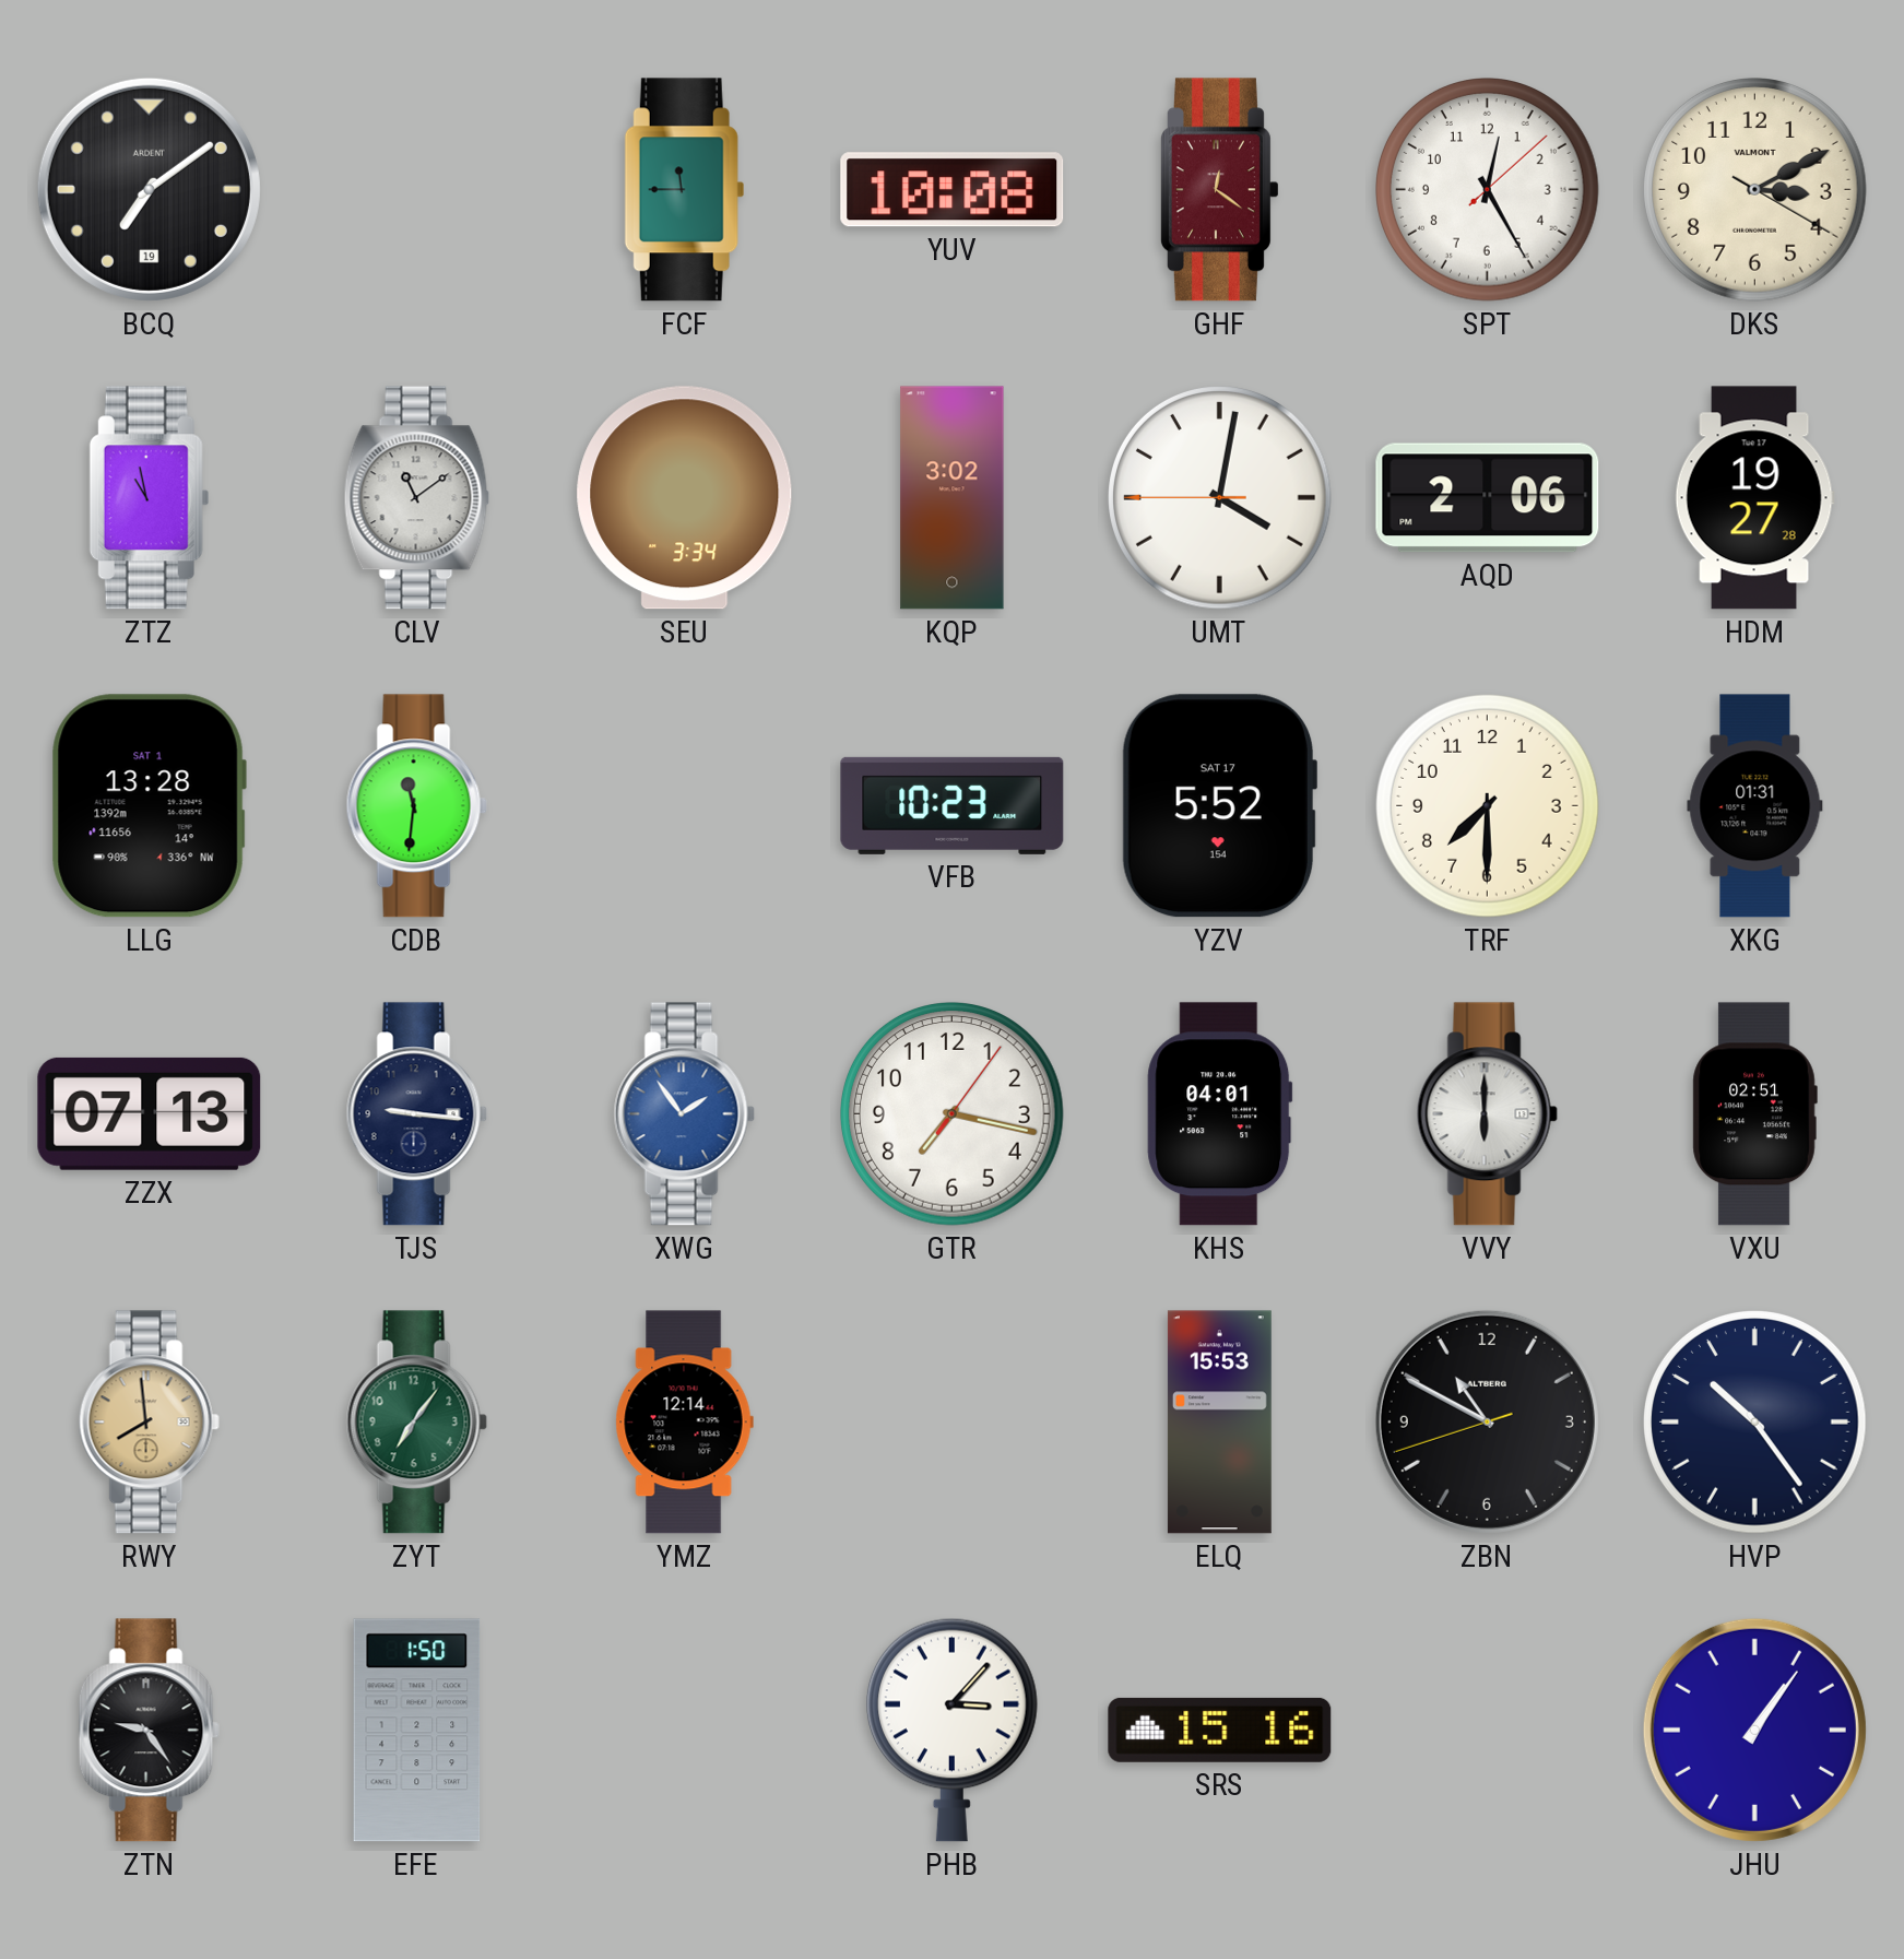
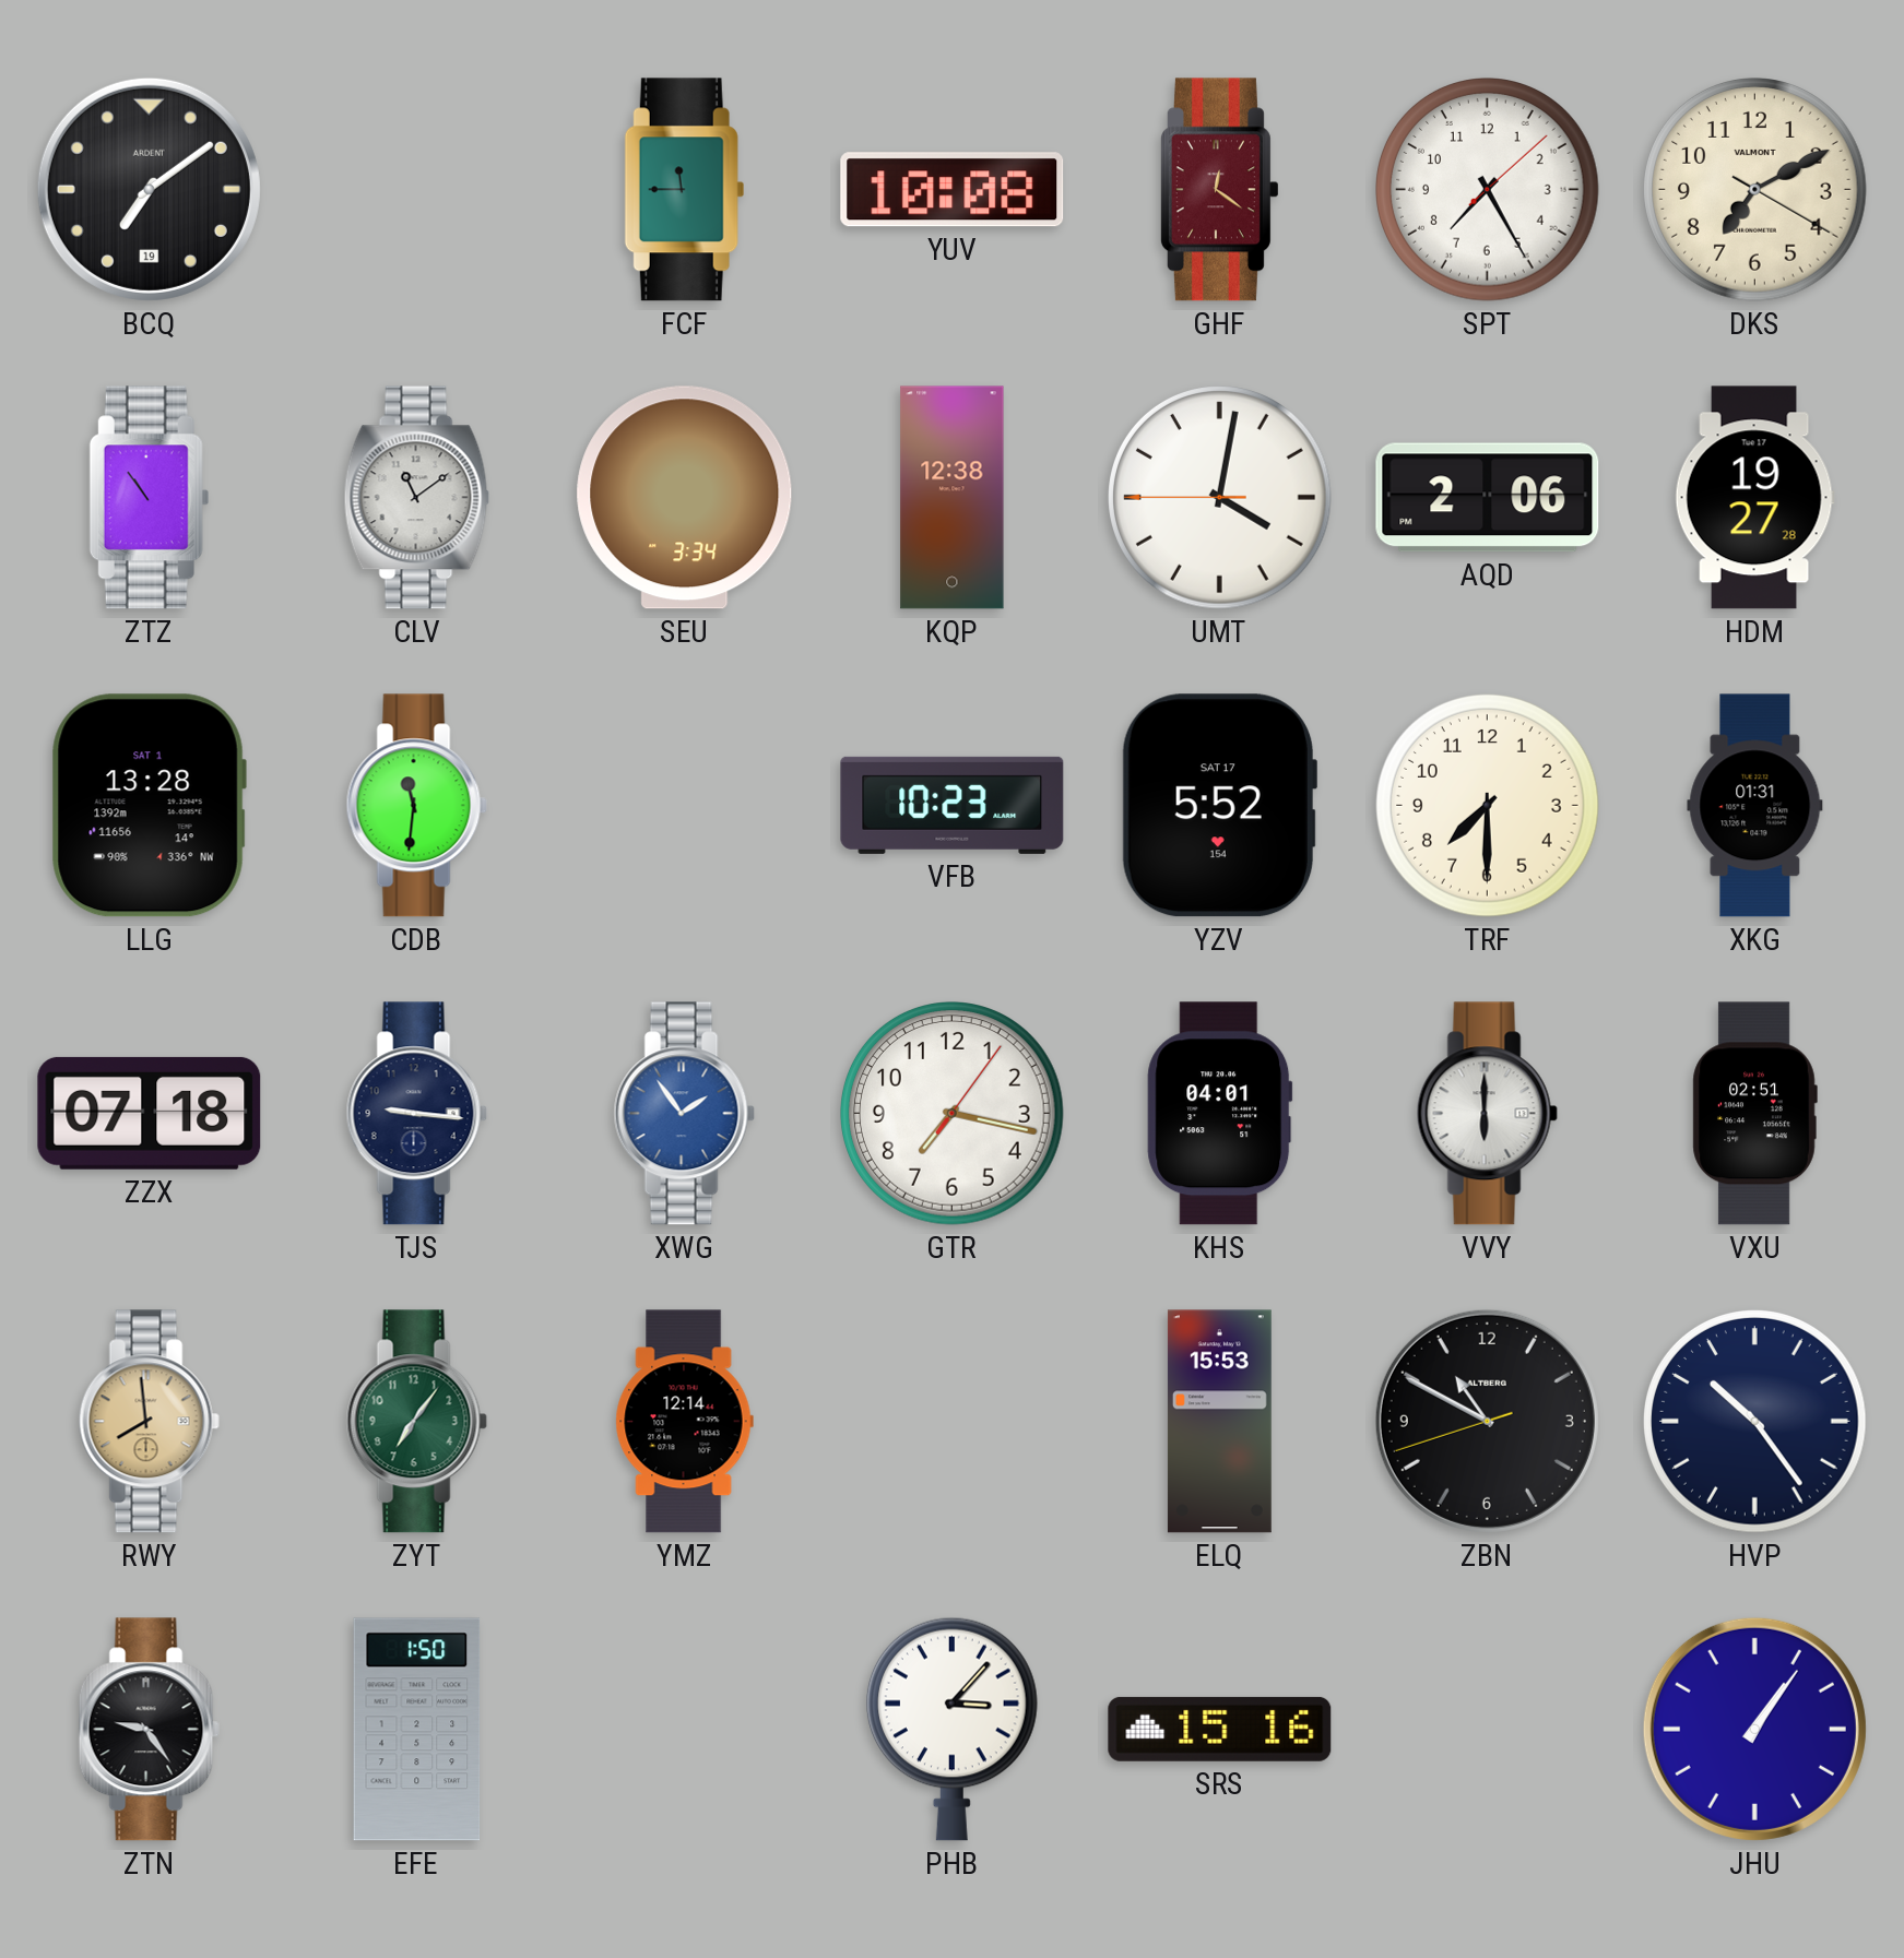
SPT: 12:25 -> 7:25 (1488, 190)
DKS: 3:10 -> 7:10 (1755, 190)
ZTZ: 10:58 -> 10:54 (149, 498)
KQP: 3:02 -> 12:38 (953, 498)
ZZX: 07:13 -> 07:18 (150, 1113)
